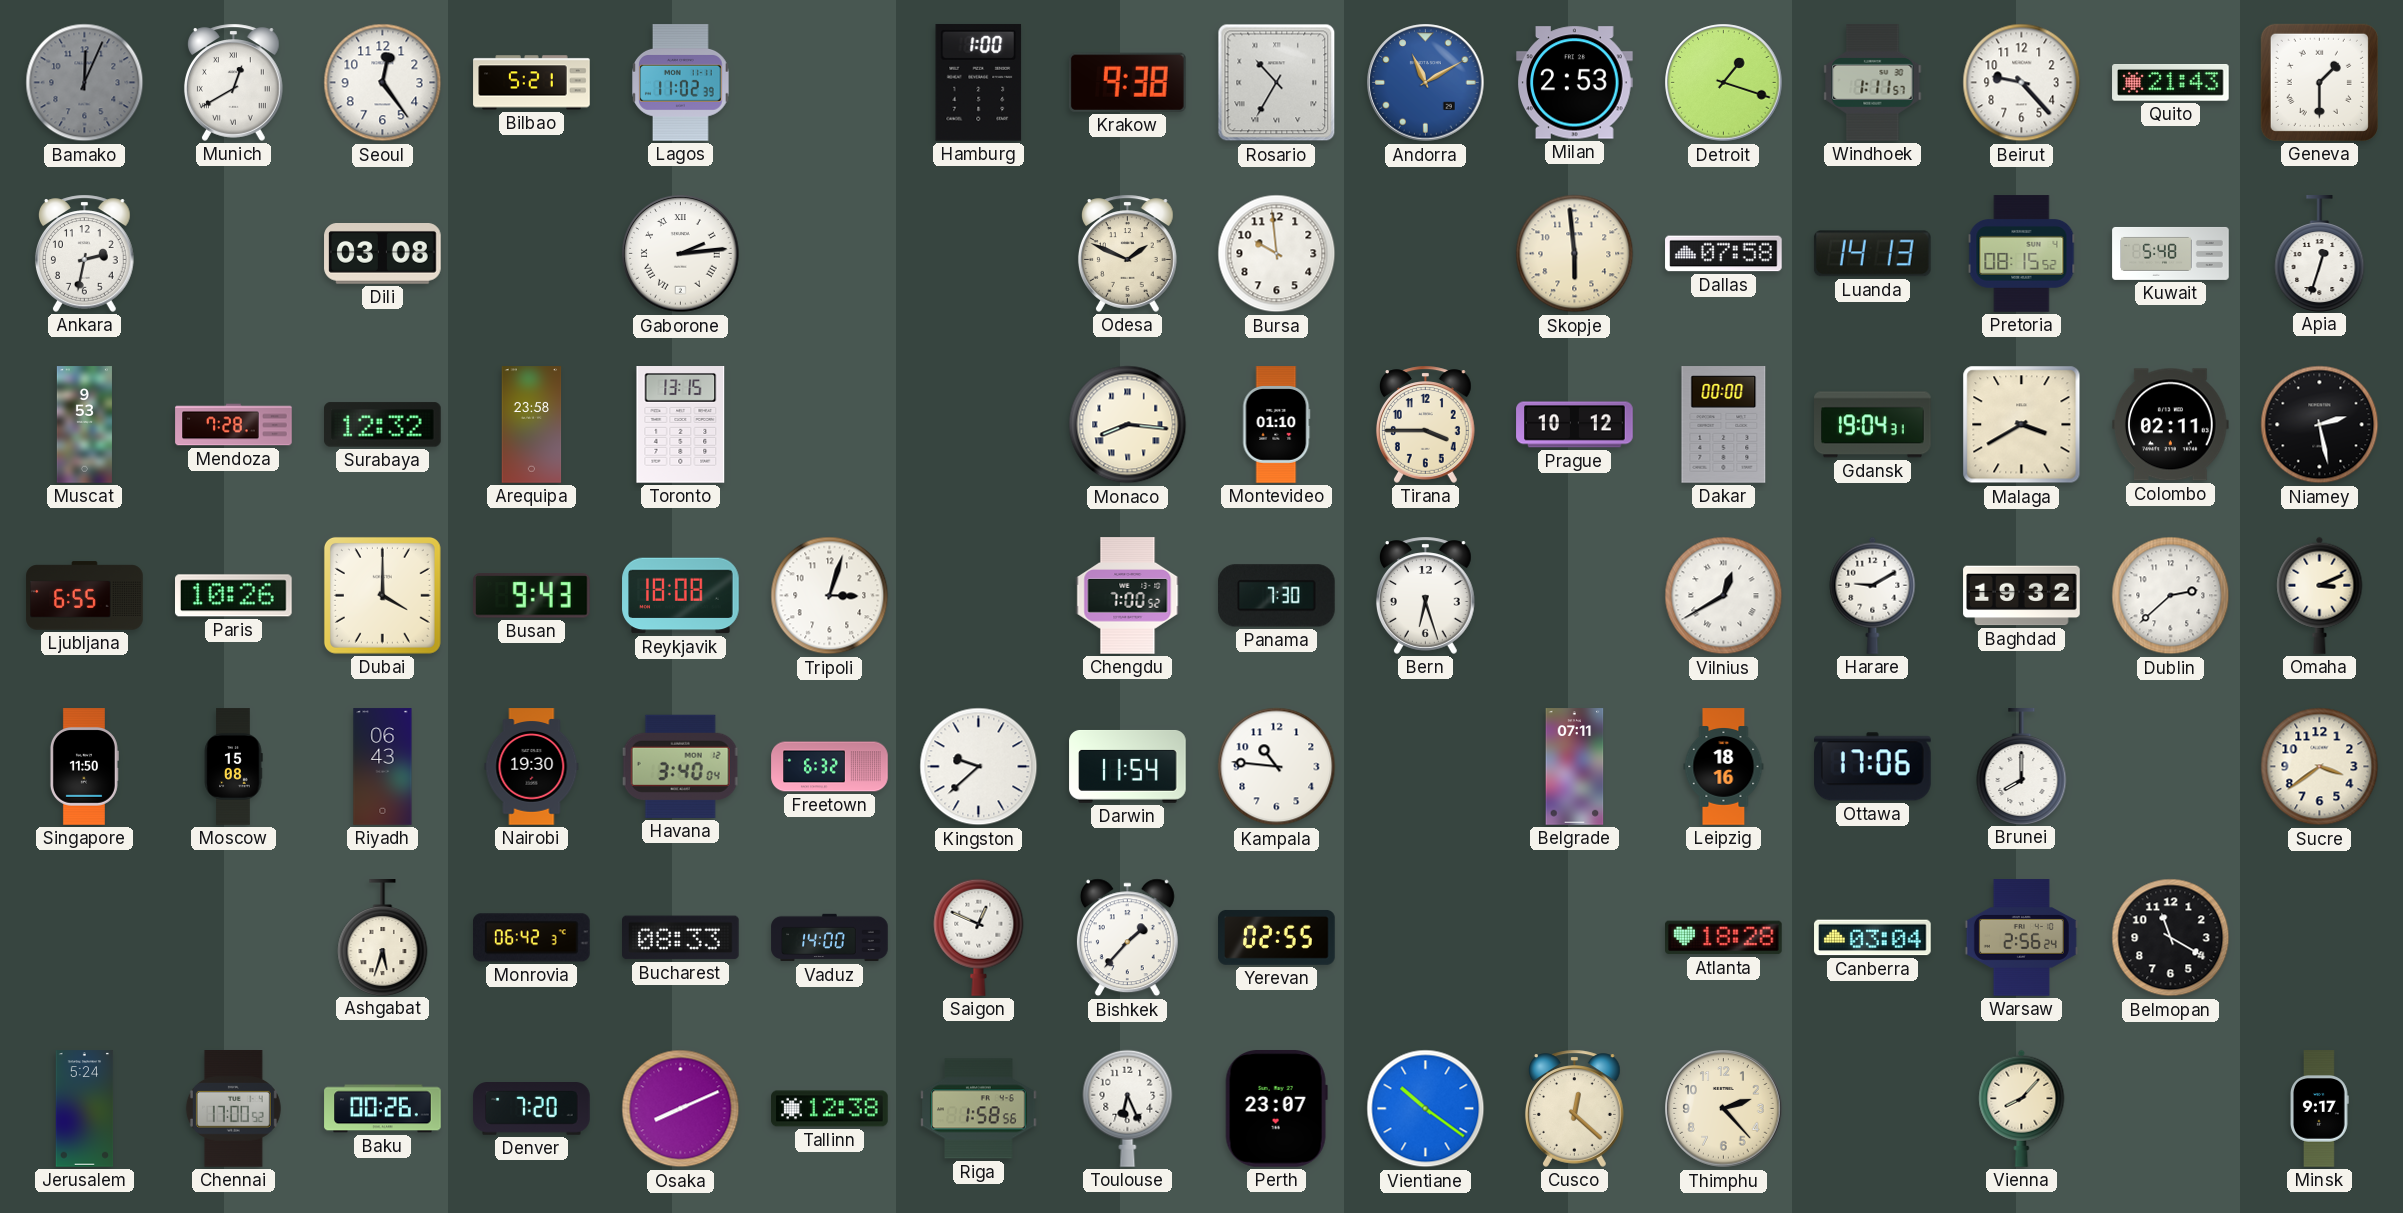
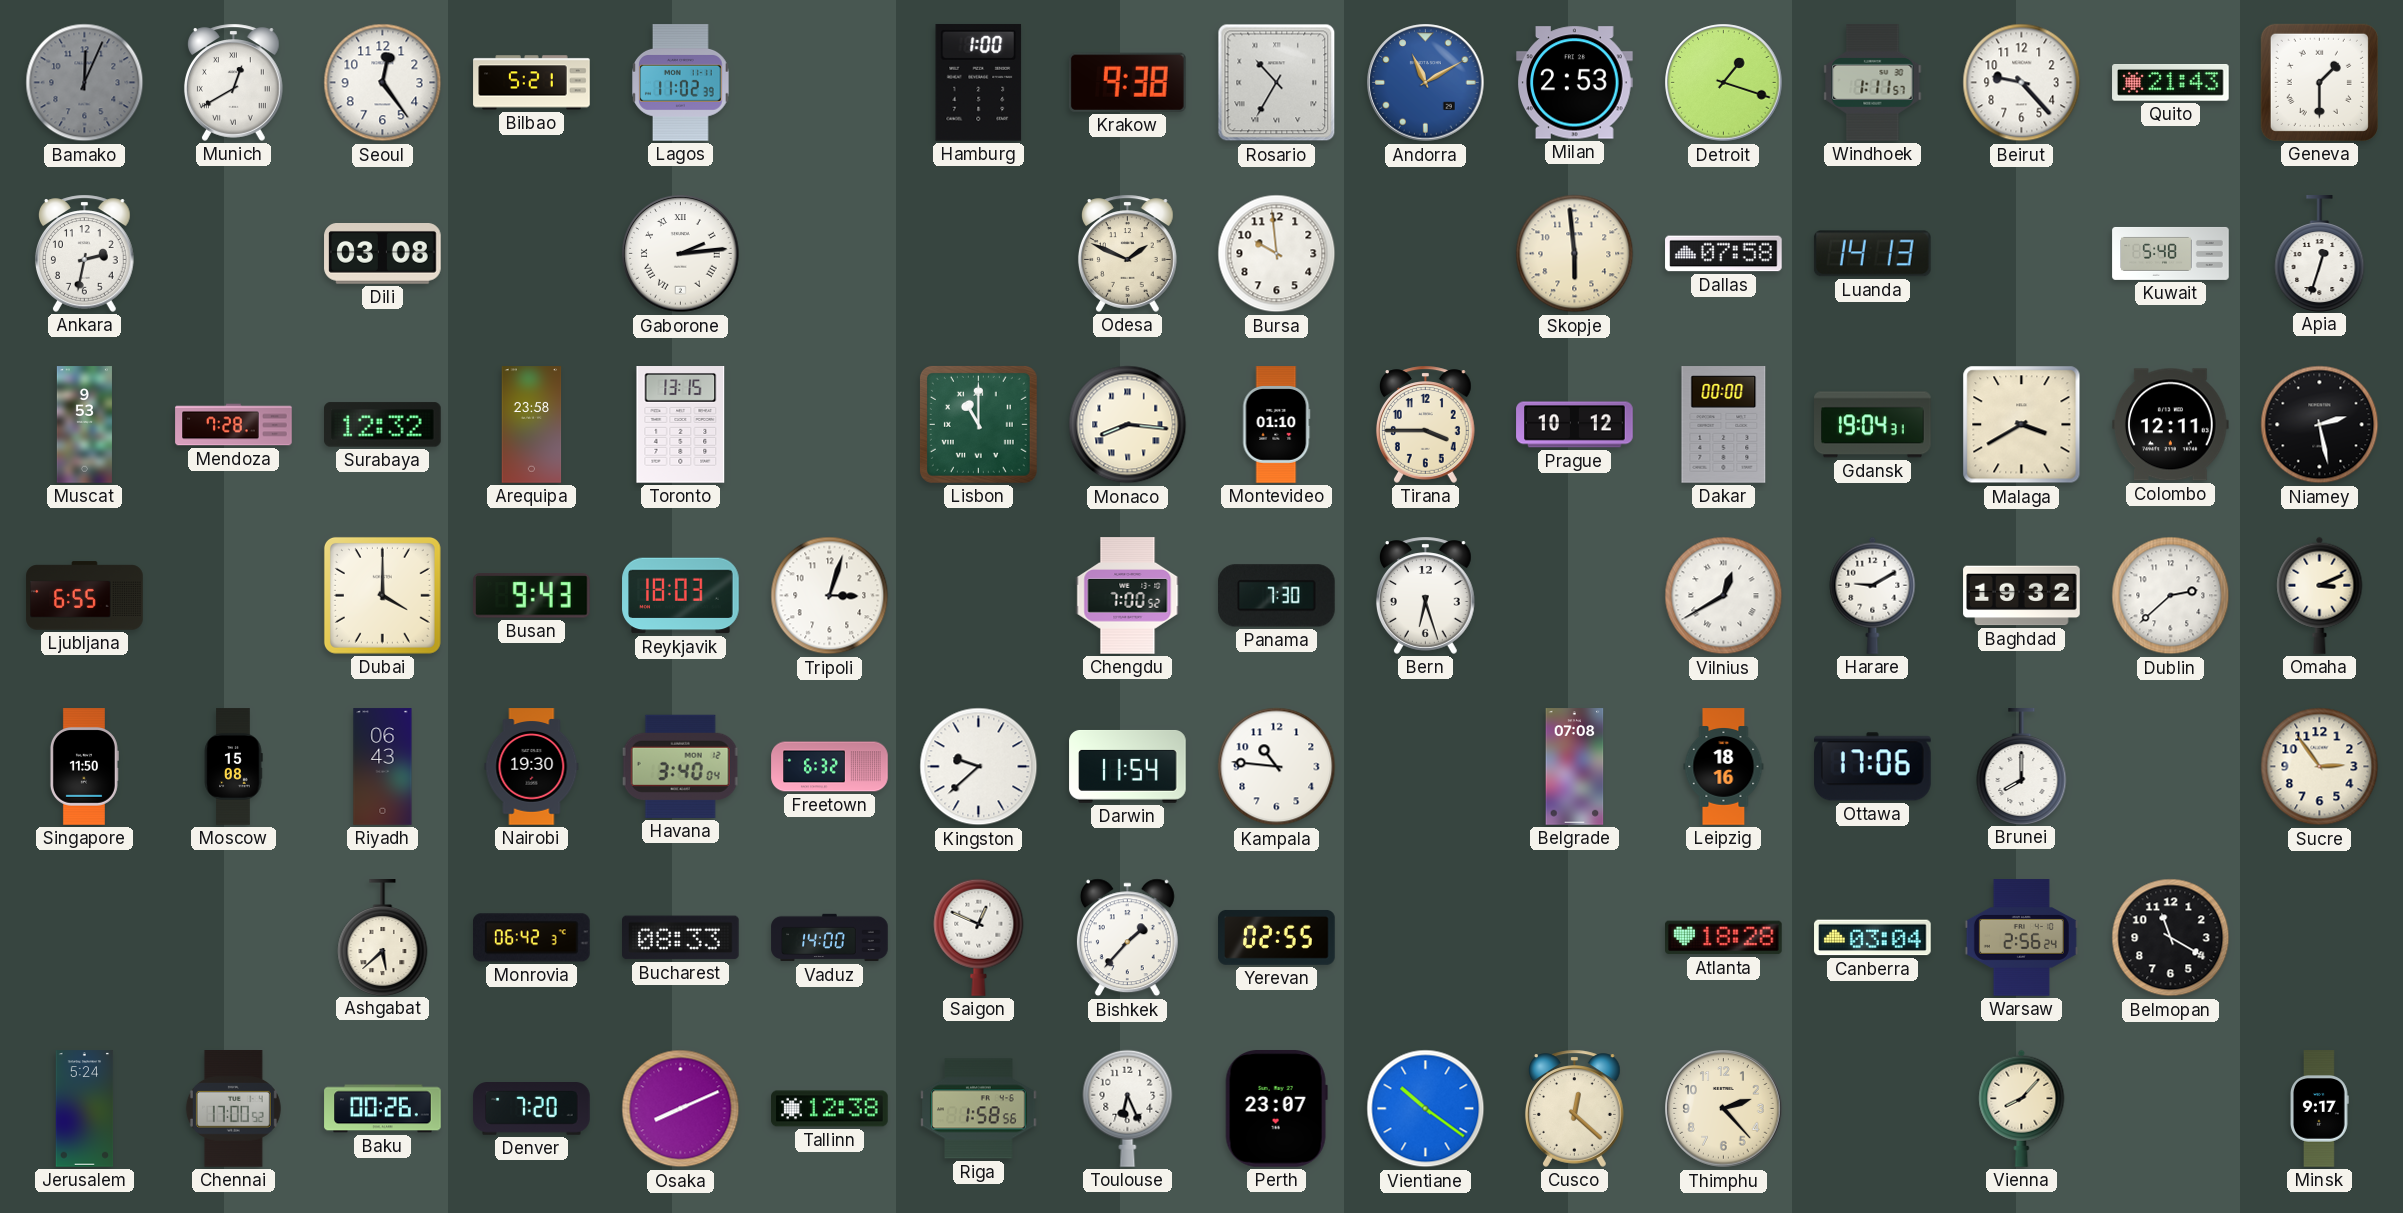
Pretoria: 08:15 -> none (2022, 254)
Lisbon: none -> 11:00 (978, 424)
Colombo: 02:11 -> 12:11 (2171, 425)
Paris: 10:26 -> none (234, 596)
Reykjavik: 18:08 -> 18:03 (681, 596)
Belgrade: 07:11 -> 07:08 (1575, 767)
Sucre: 3:39 -> 2:54 (2320, 767)
Ashgabat: 5:33 -> 5:38 (383, 937)
